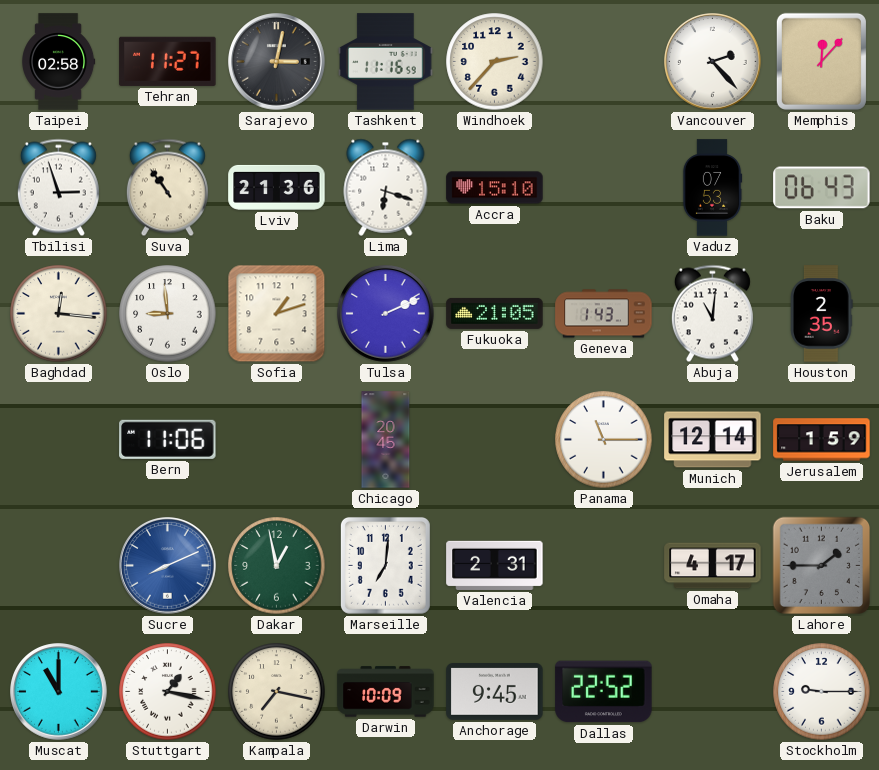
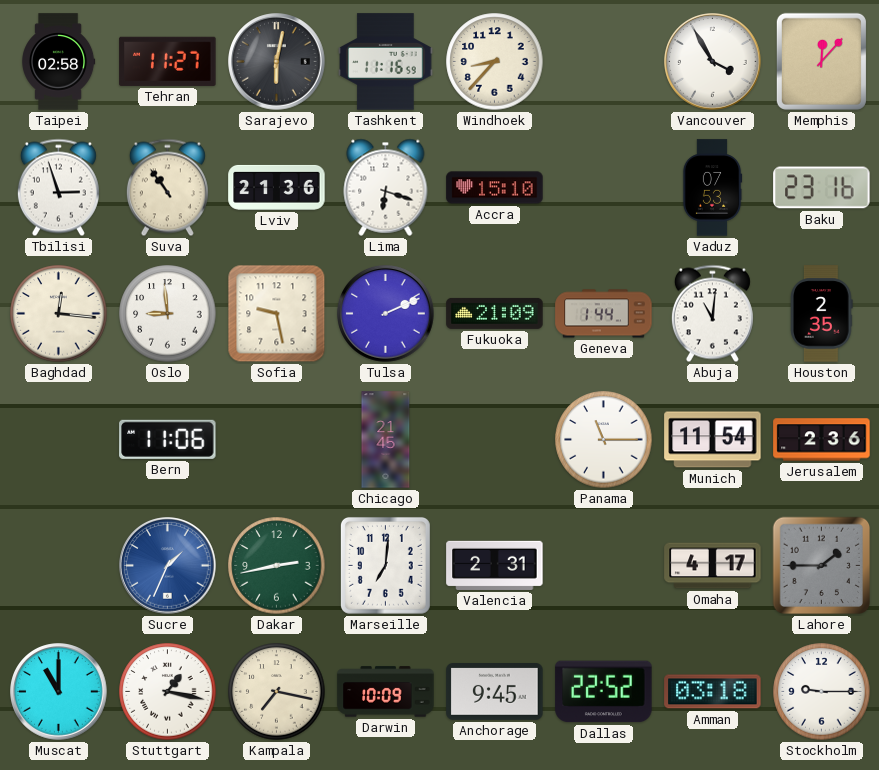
Sarajevo: 3:02 -> 6:02 (277, 62)
Windhoek: 2:37 -> 8:37 (495, 62)
Vancouver: 2:23 -> 3:55 (713, 62)
Baku: 06:43 -> 23:16 (822, 188)
Sofia: 1:12 -> 9:28 (277, 314)
Fukuoka: 21:05 -> 21:09 (495, 313)
Geneva: 1:43 -> 1:44 (604, 314)
Chicago: 20:45 -> 21:45 (386, 440)
Munich: 12:14 -> 11:54 (713, 440)
Jerusalem: 1:59 -> 2:36 (822, 440)
Sucre: 8:11 -> 1:34 (168, 566)
Dakar: 12:58 -> 2:43 (277, 566)
Amman: none -> 03:18 (713, 692)
